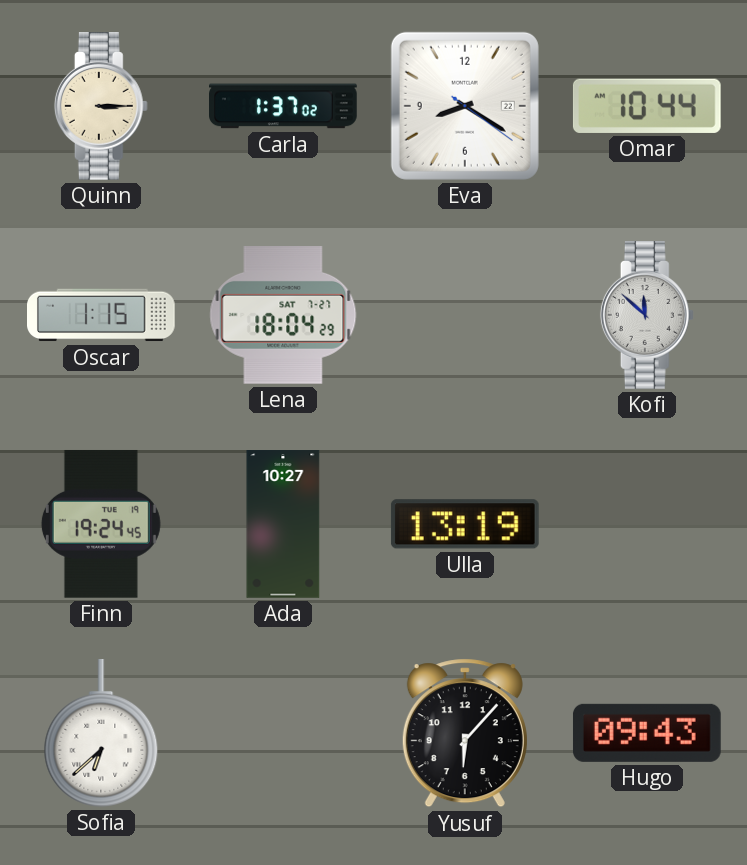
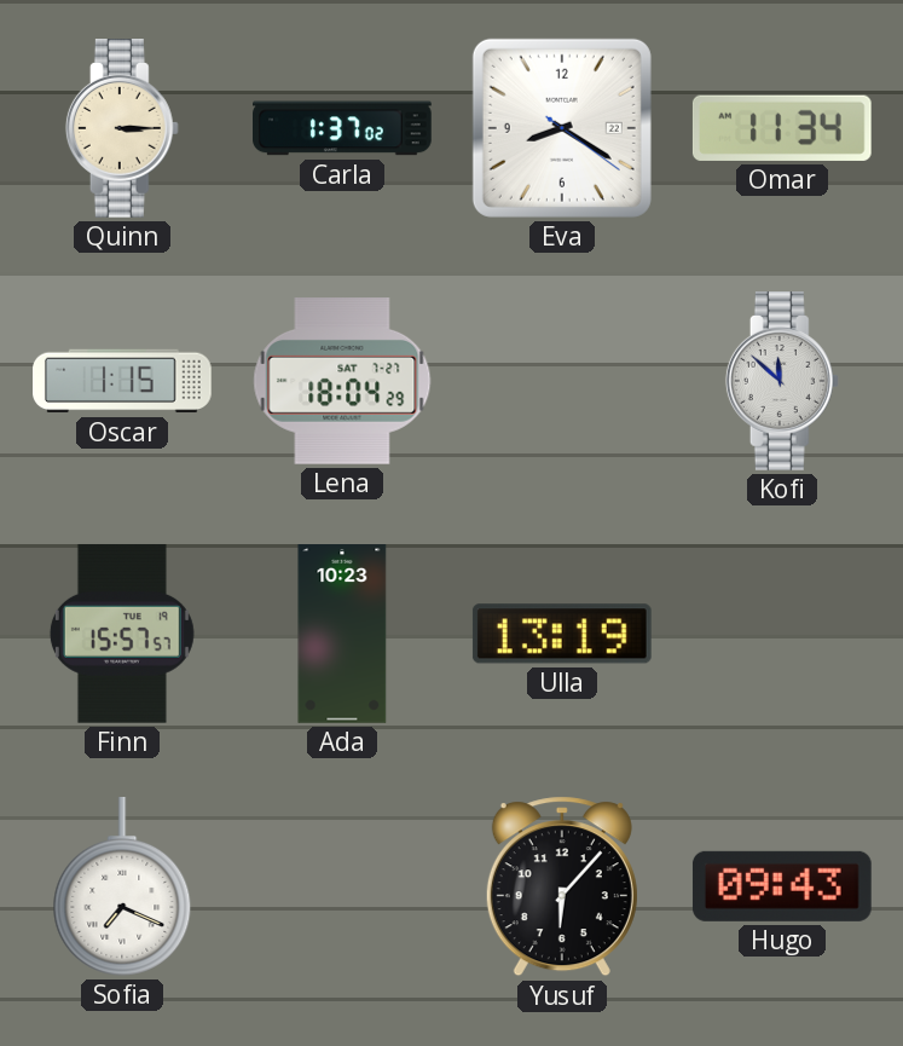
Omar: 10:44 -> 11:34 (782, 128)
Finn: 19:24 -> 15:57 (122, 634)
Ada: 10:27 -> 10:23 (342, 634)
Sofia: 6:38 -> 7:19 (122, 888)
